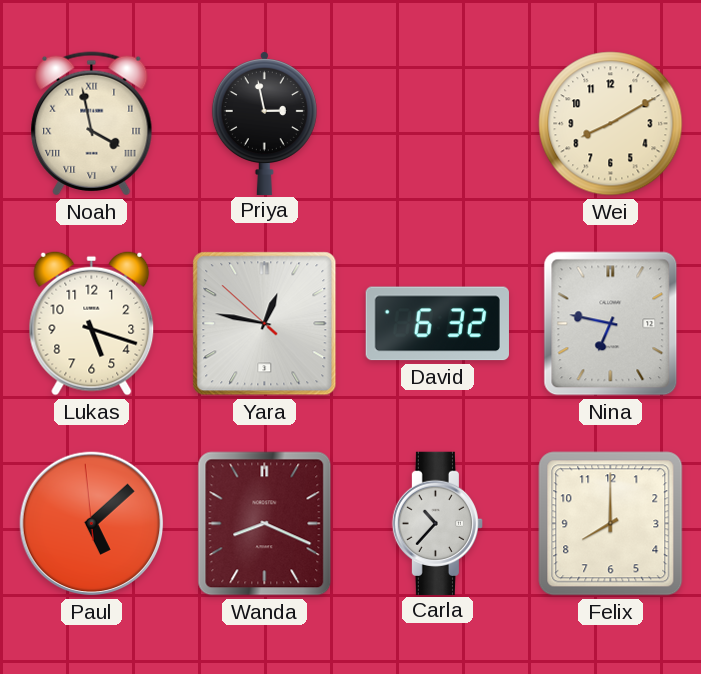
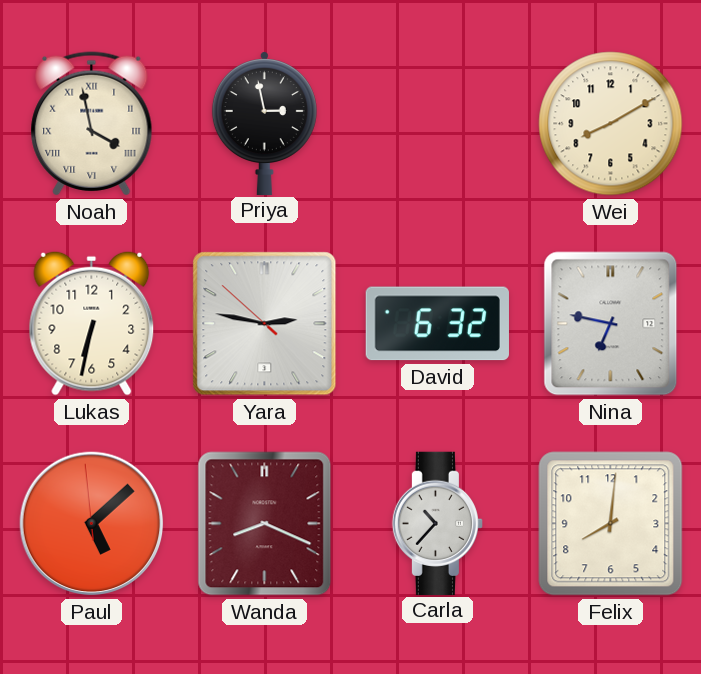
Lukas: 5:18 -> 6:32 (92, 323)
Yara: 12:46 -> 2:46 (265, 324)
Felix: 8:00 -> 8:01 (611, 524)
